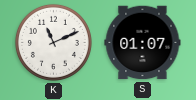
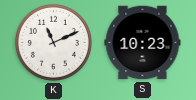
S: 01:07 -> 10:23 (143, 43)
